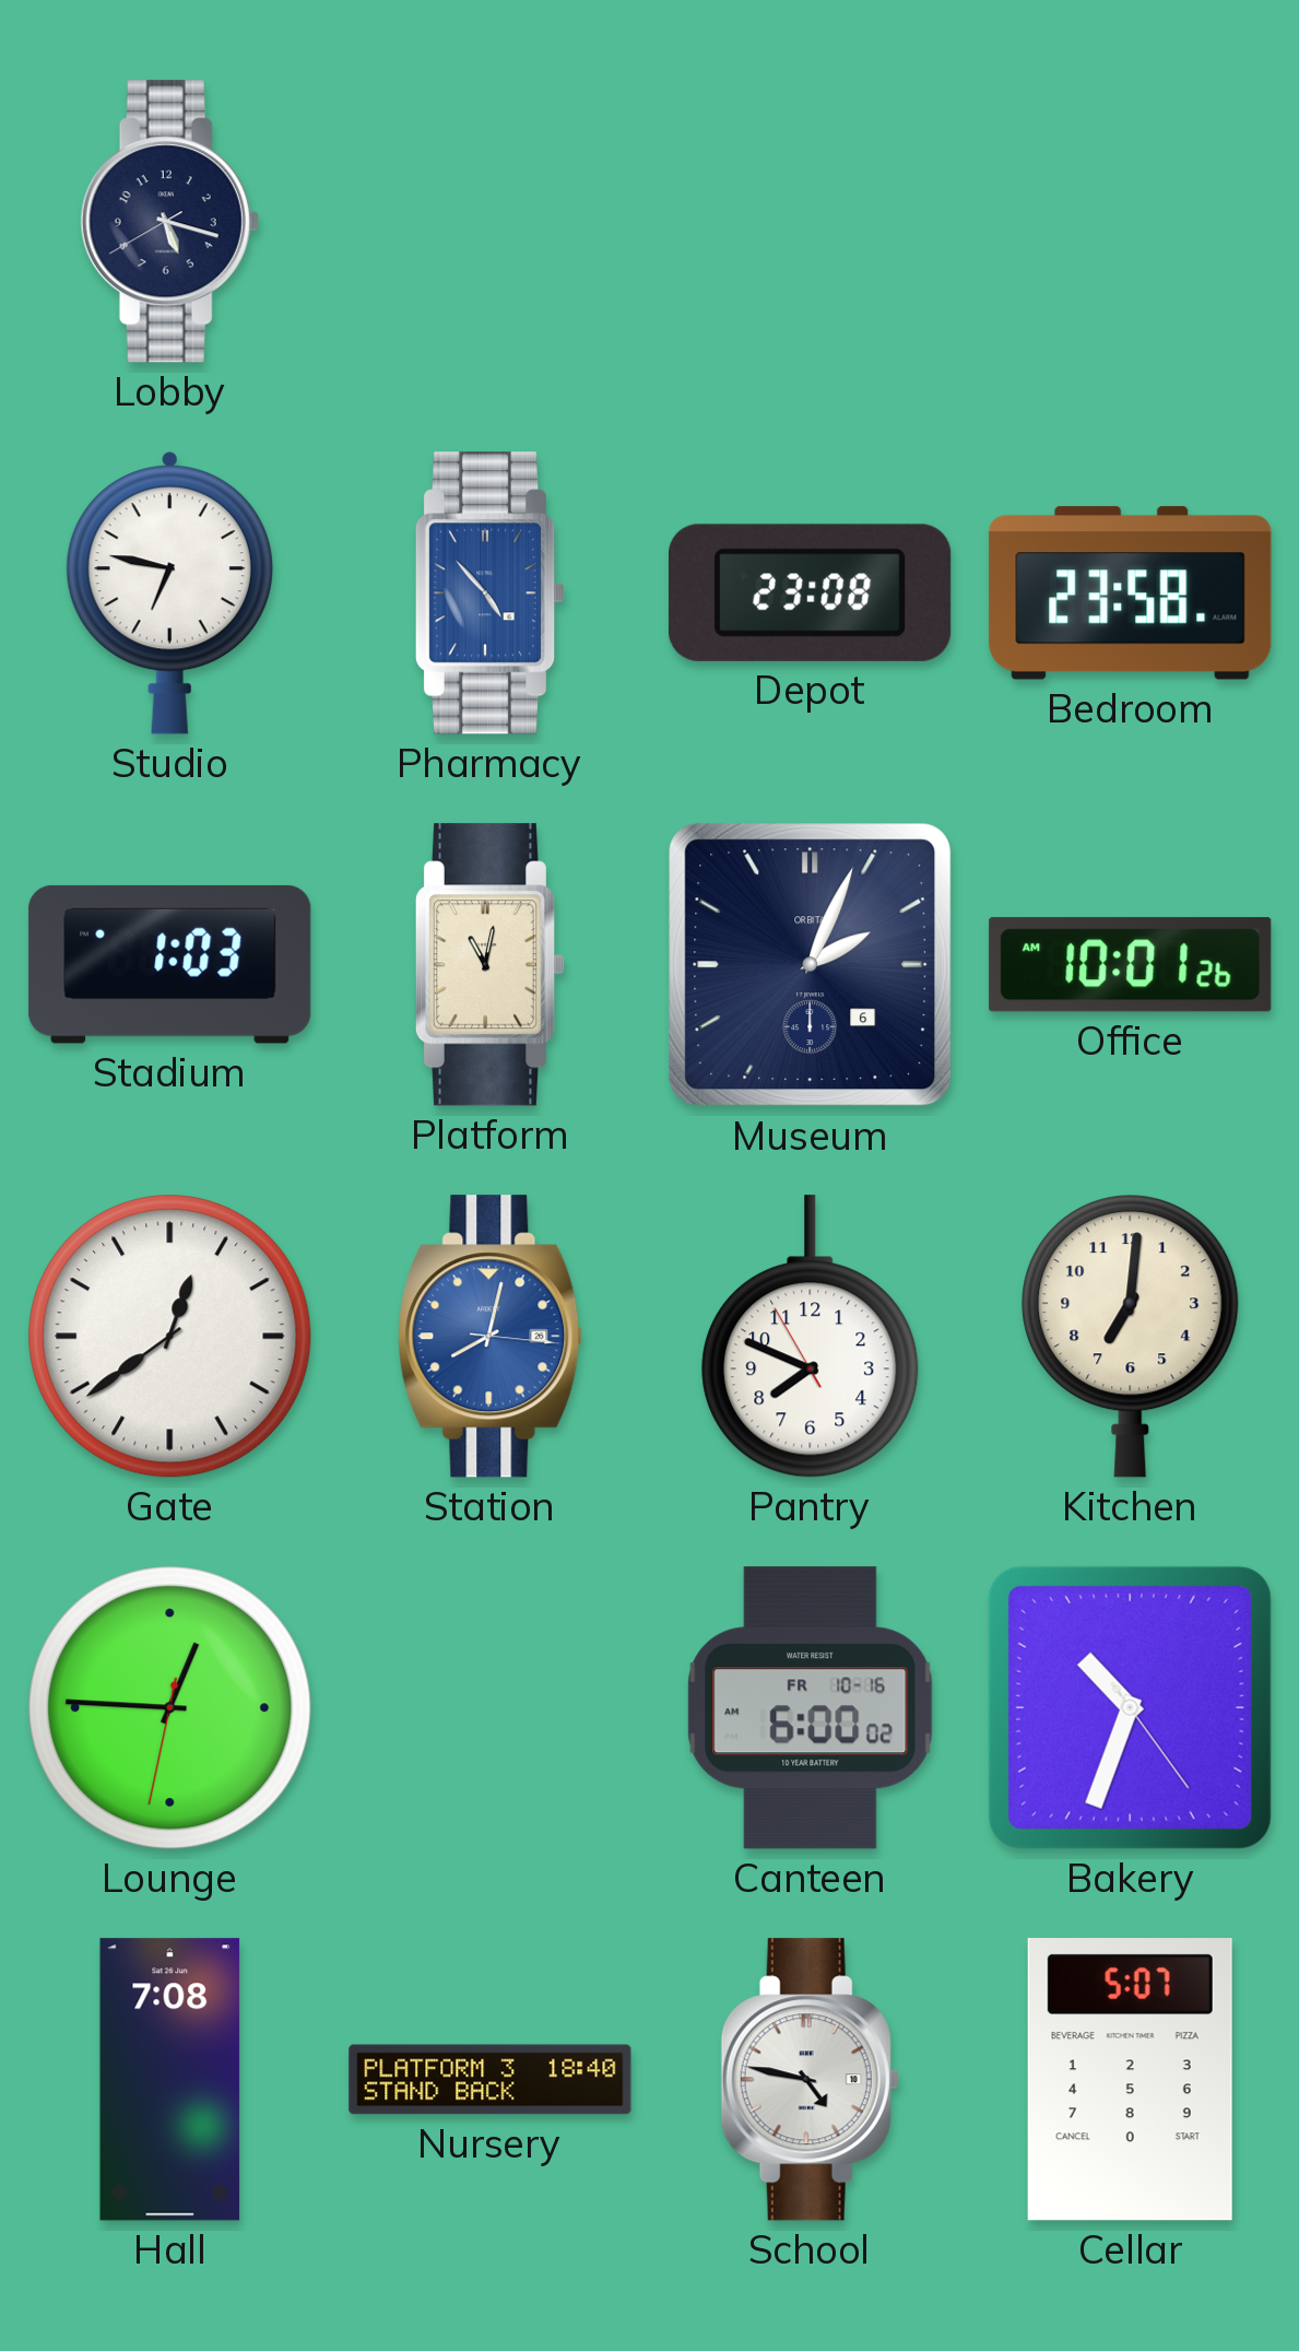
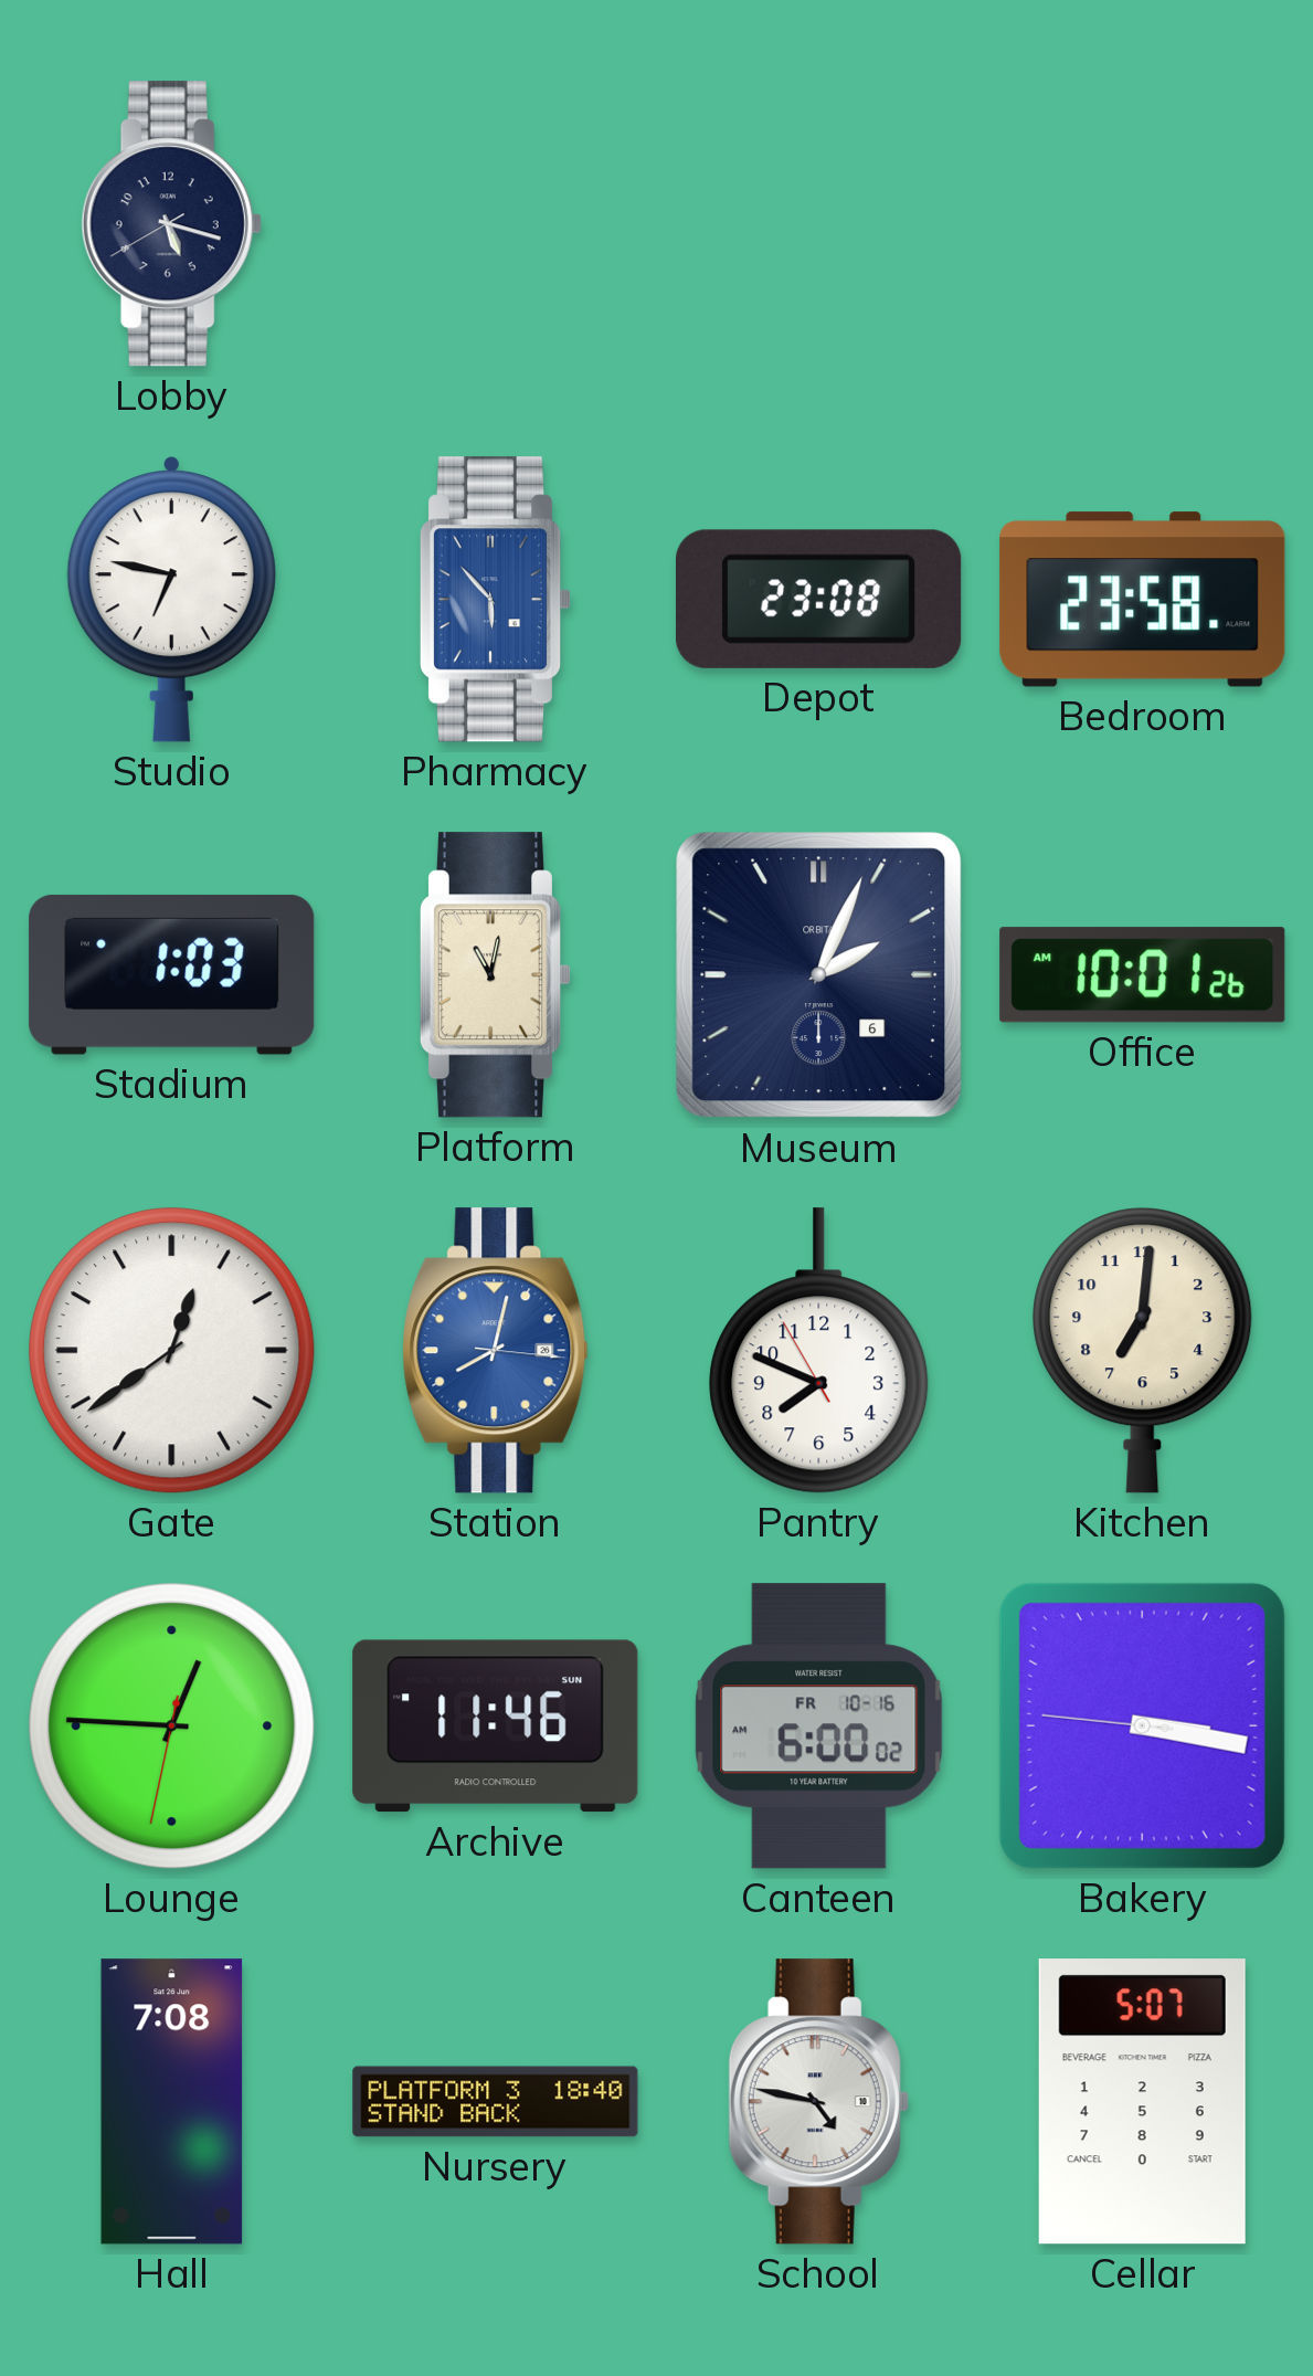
Pharmacy: 4:53 -> 5:53 (495, 600)
Archive: none -> 11:46 (496, 1726)
Bakery: 10:33 -> 3:16 (1142, 1725)
